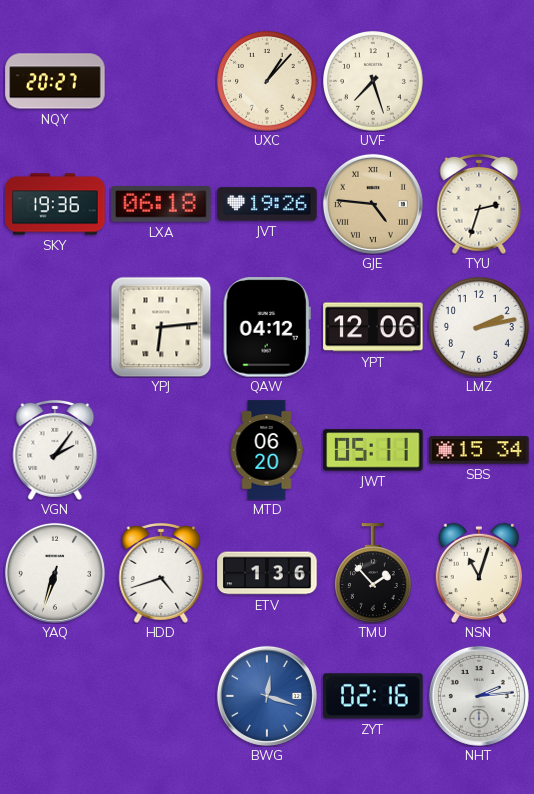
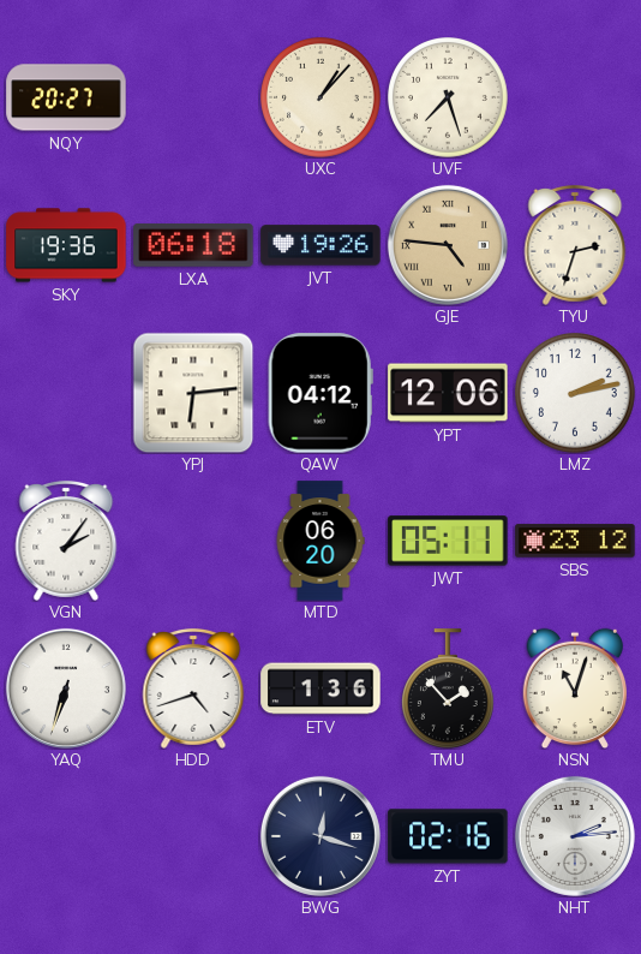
SBS: 15:34 -> 23:12 (575, 541)
BWG dial: blue -> navy (320, 836)
